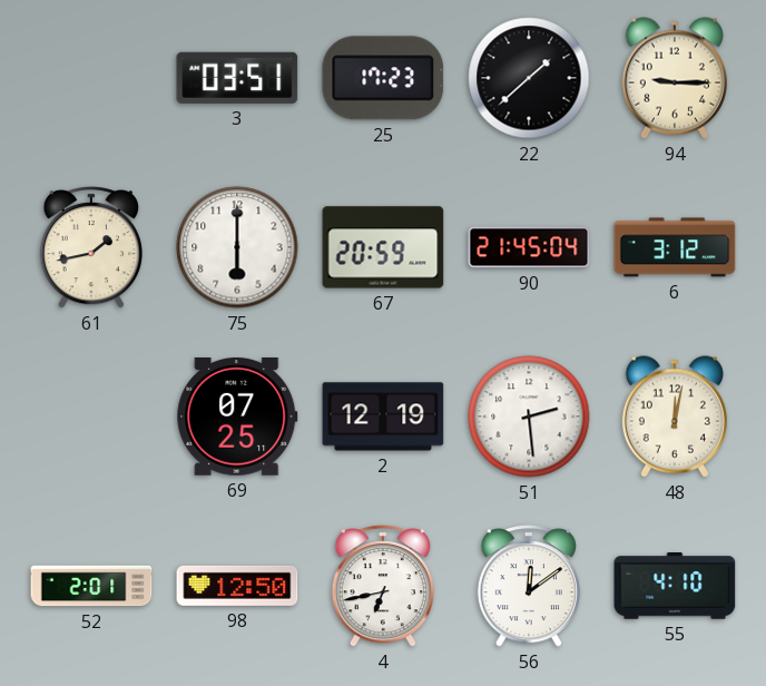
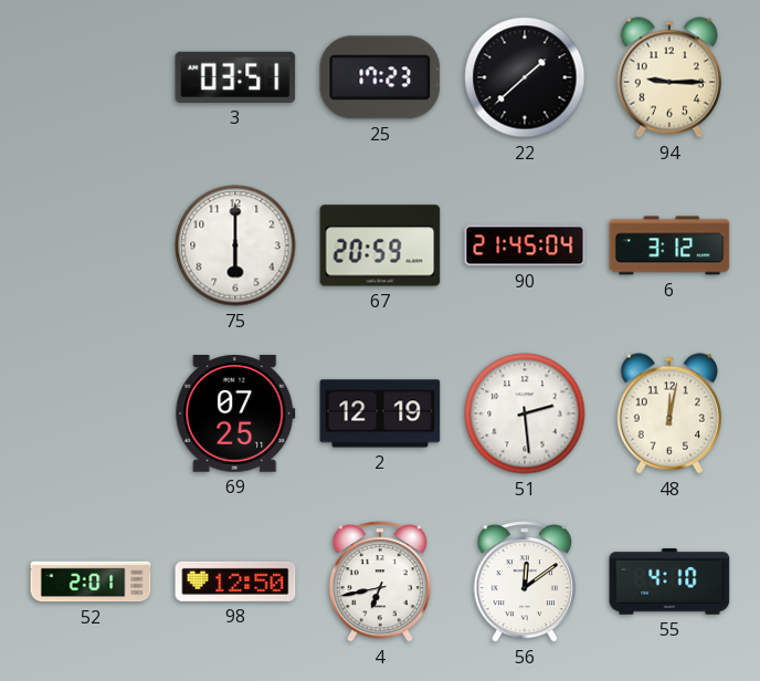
61: 1:43 -> none (91, 247)
